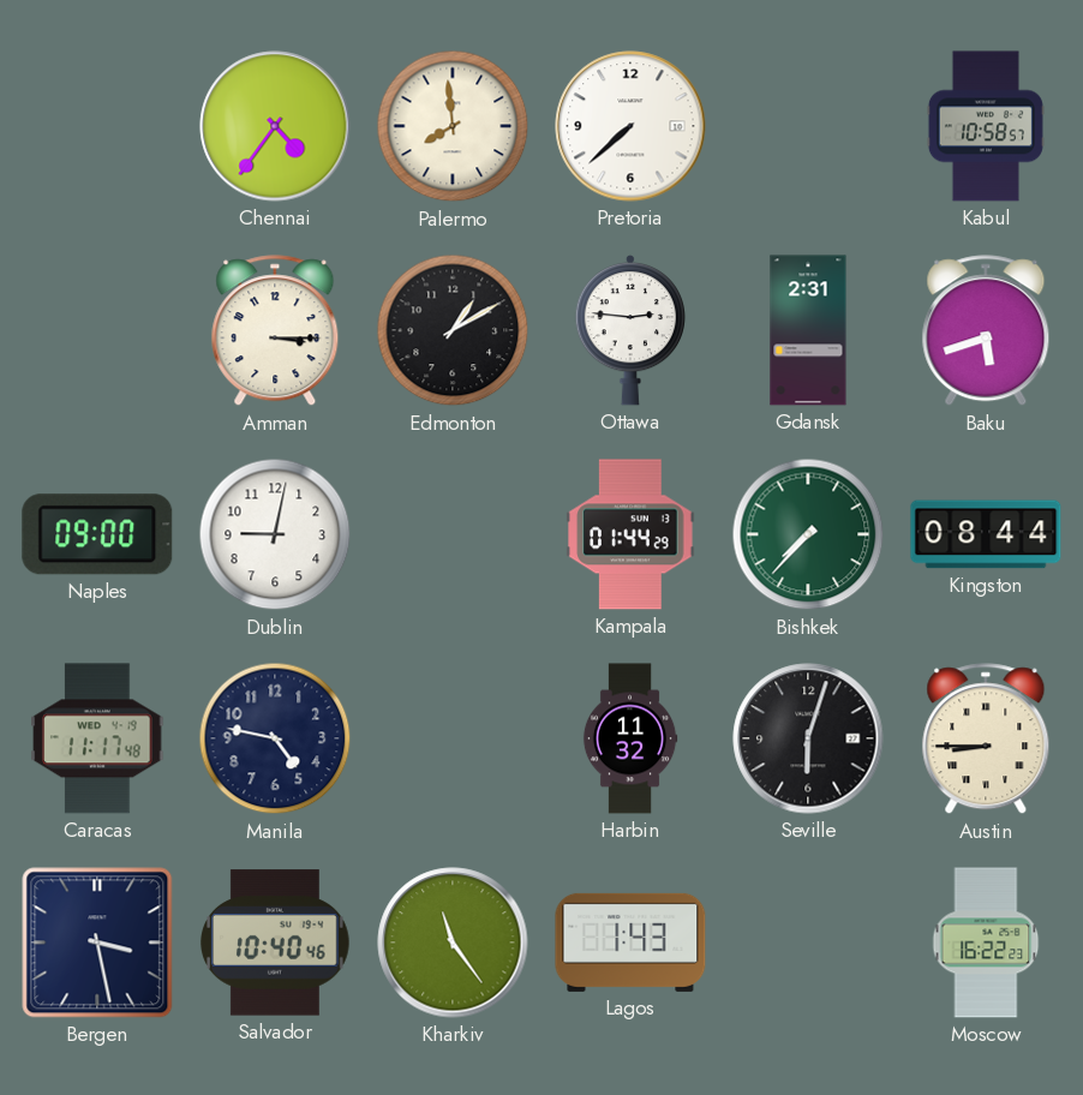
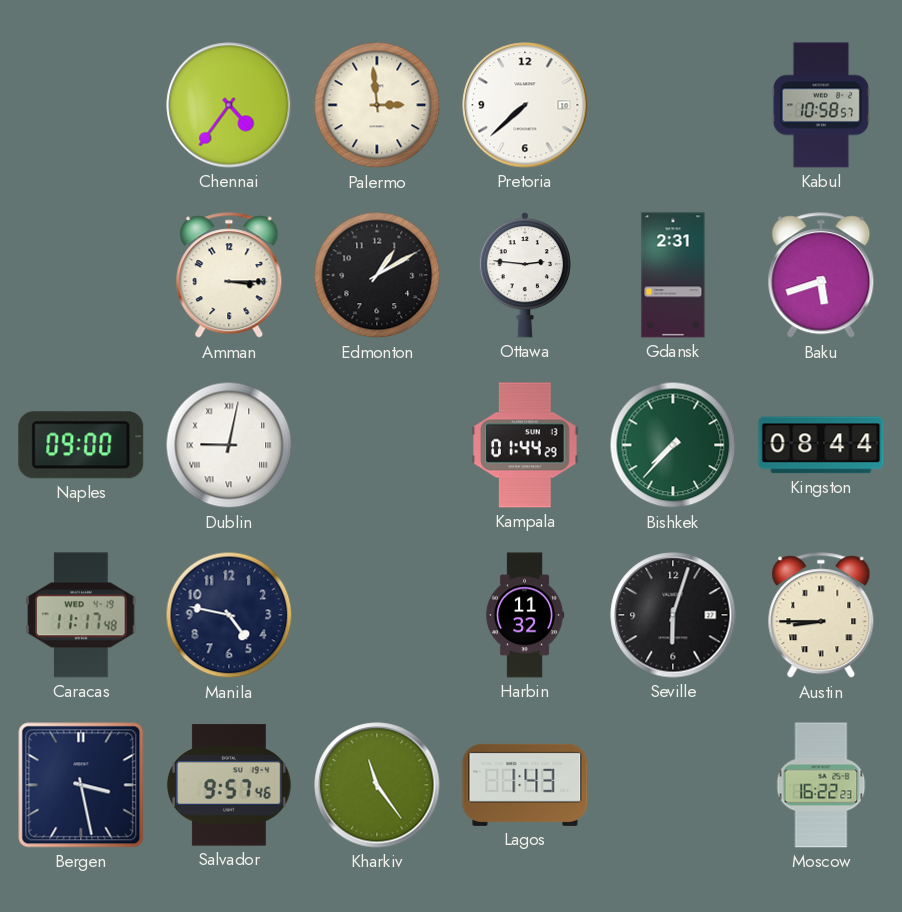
Palermo: 7:59 -> 2:59 (377, 105)
Dublin numerals: Arabic -> Roman (229, 445)
Salvador: 10:40 -> 9:57 (230, 785)
